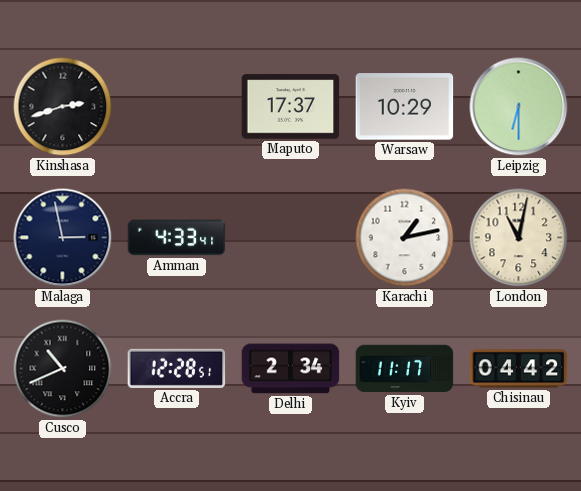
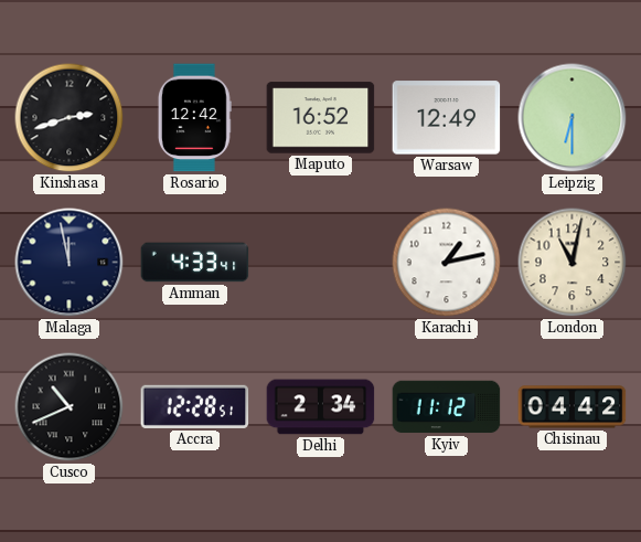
Rosario: none -> 12:42 (194, 118)
Maputo: 17:37 -> 16:52 (321, 118)
Warsaw: 10:29 -> 12:49 (447, 118)
Malaga: 2:58 -> 11:58 (70, 263)
Kyiv: 11:17 -> 11:12 (447, 407)
